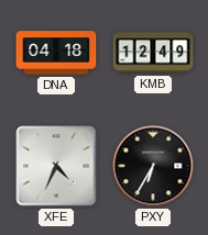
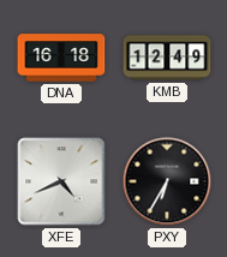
DNA: 04:18 -> 16:18 (61, 58)
XFE: 4:34 -> 4:41 (61, 181)
